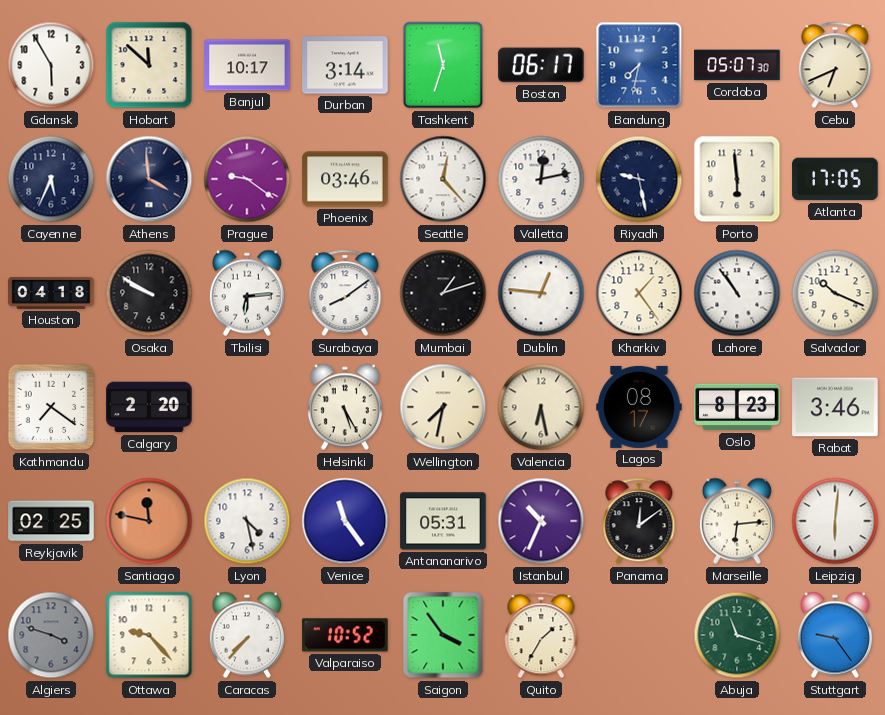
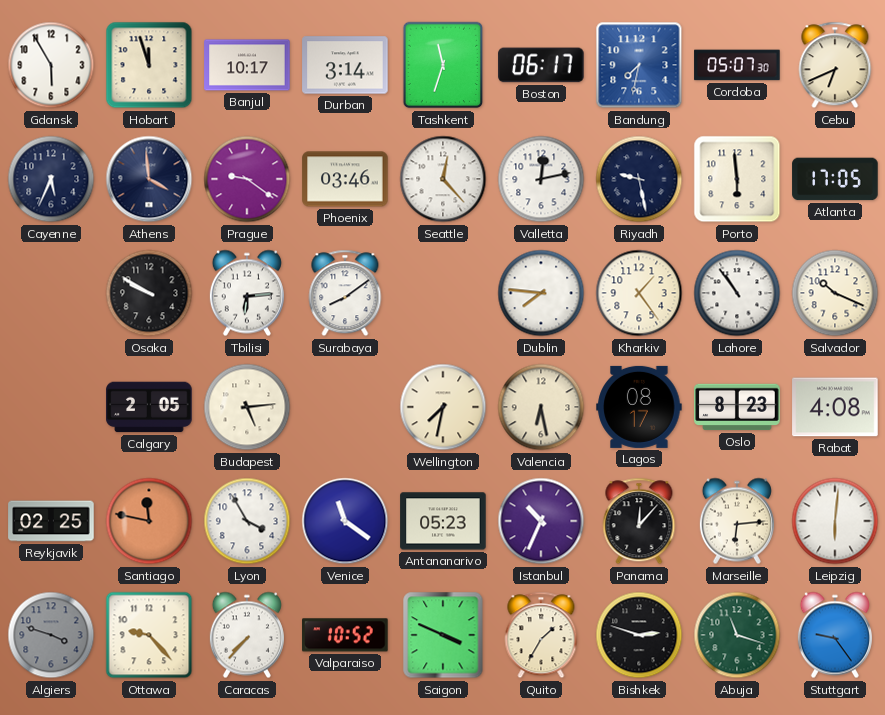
Hobart: 11:52 -> 11:57 (149, 65)
Houston: 04:18 -> none (51, 293)
Mumbai: 1:12 -> none (443, 293)
Dublin: 12:46 -> 7:46 (541, 293)
Kathmandu: 7:21 -> none (51, 407)
Calgary: 2:20 -> 2:05 (149, 407)
Budapest: none -> 5:14 (247, 407)
Helsinki: 5:25 -> none (345, 407)
Rabat: 3:46 -> 4:08 (835, 407)
Lyon: 4:28 -> 3:55 (247, 521)
Venice: 11:24 -> 11:21 (345, 521)
Antananarivo: 05:31 -> 05:23 (443, 521)
Panama: 12:09 -> 12:07 (639, 521)
Saigon: 3:54 -> 3:49 (443, 635)
Bishkek: none -> 2:48 (639, 635)
